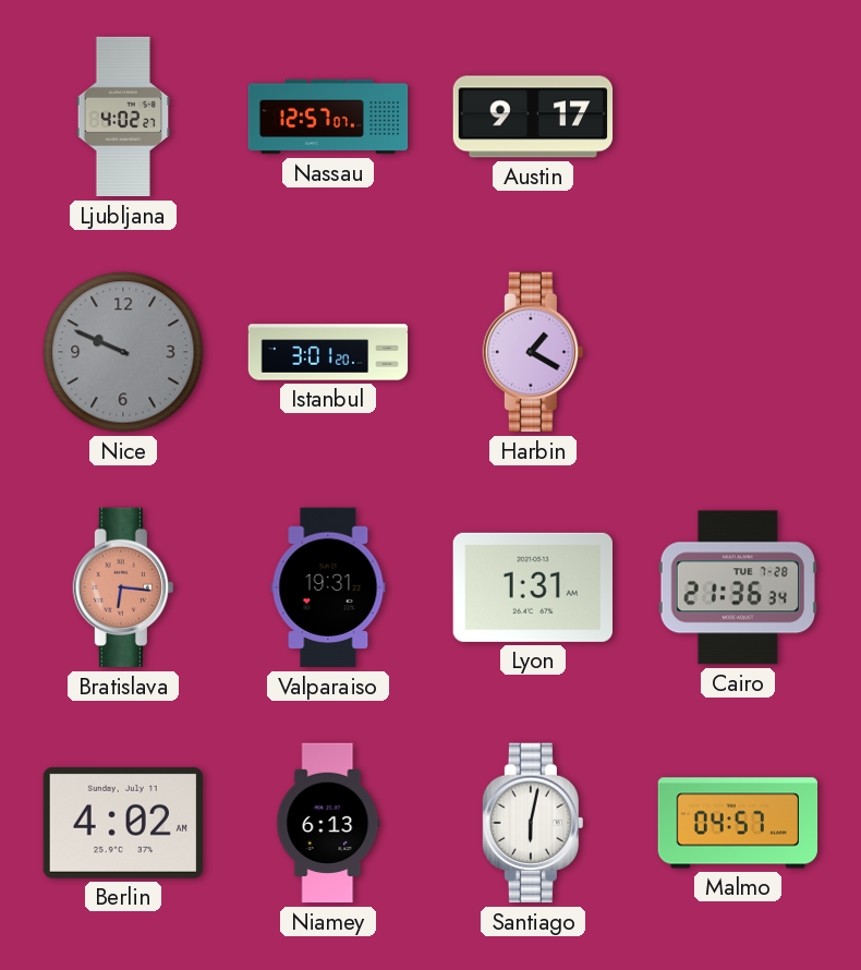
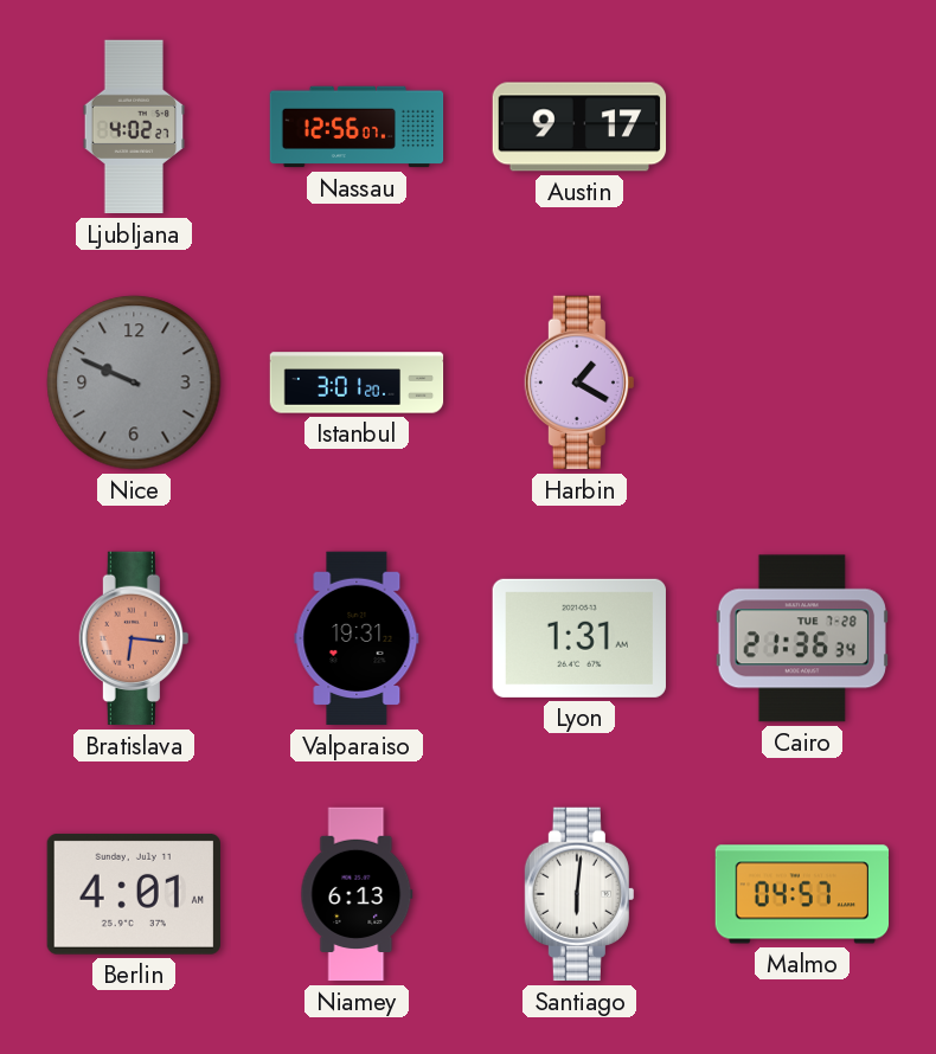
Nassau: 12:57 -> 12:56 (357, 127)
Berlin: 4:02 -> 4:01 (133, 894)
Santiago: 6:02 -> 6:01 (579, 894)
